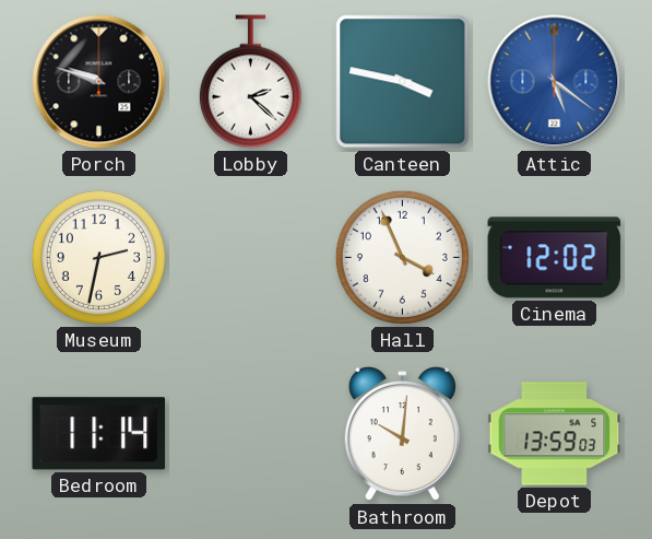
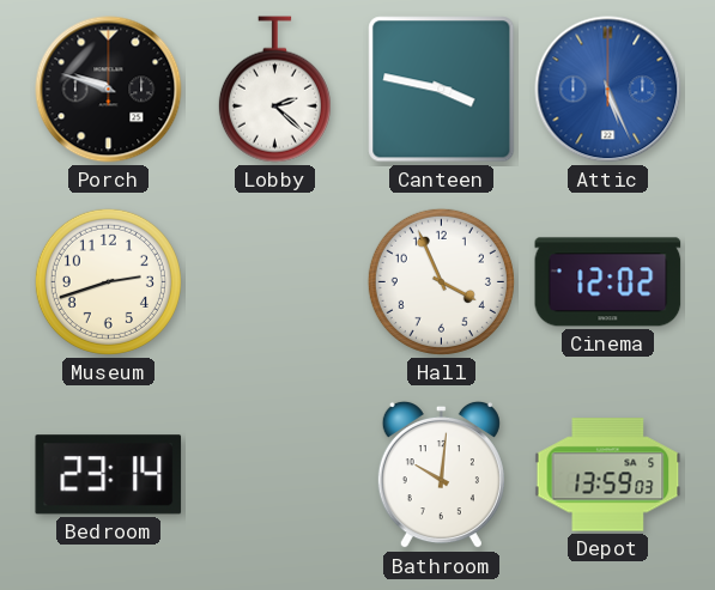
Attic: 5:21 -> 5:26 (608, 90)
Museum: 2:32 -> 2:42 (108, 281)
Bedroom: 11:14 -> 23:14 (109, 475)
